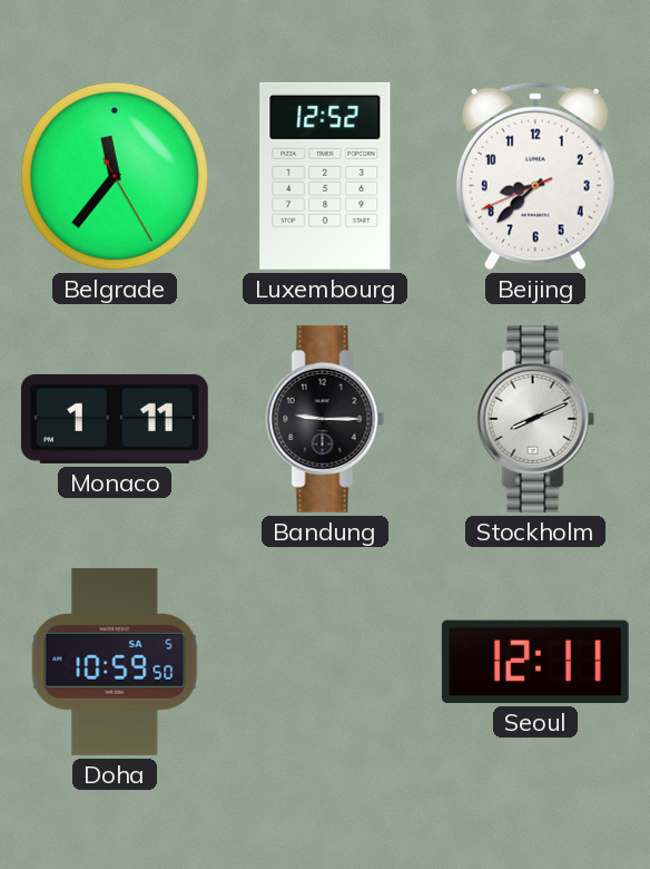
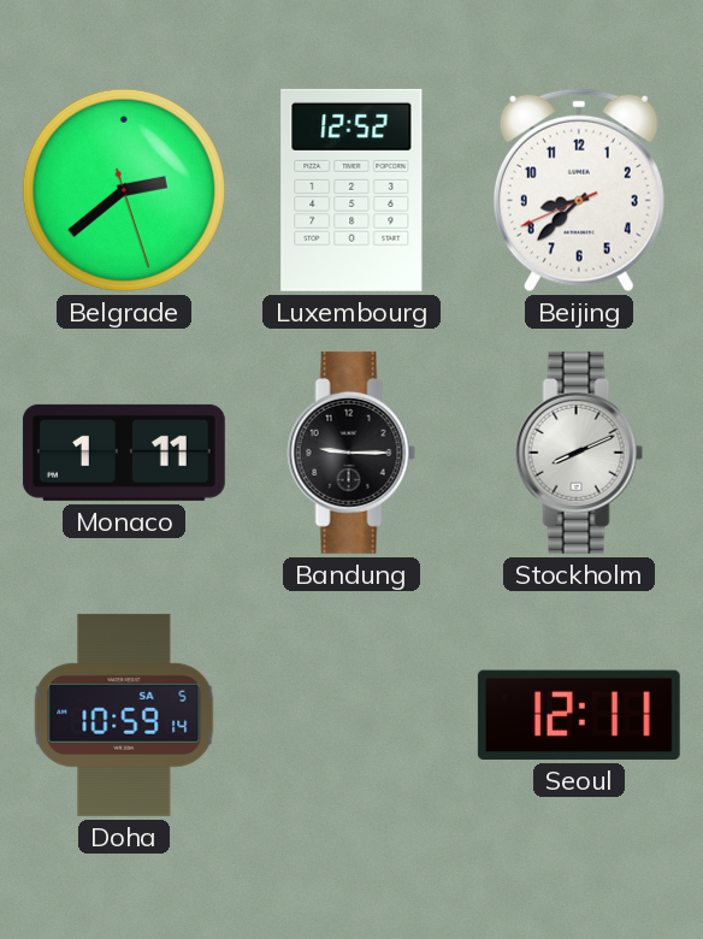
Belgrade: 11:36 -> 2:38 (124, 190)
Doha: 10:59:50 -> 10:59:14 (124, 715)
